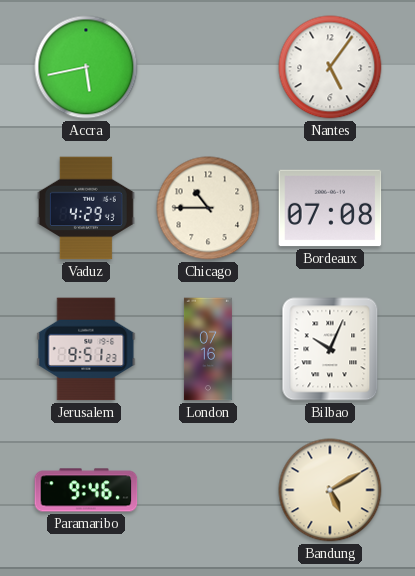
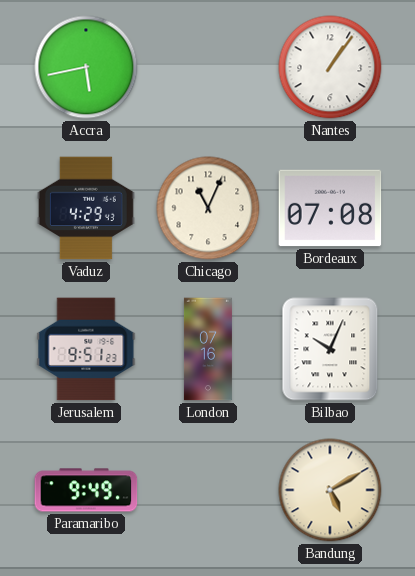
Nantes: 5:06 -> 1:06 (330, 67)
Chicago: 10:45 -> 11:04 (208, 208)
Paramaribo: 9:46 -> 9:49 (86, 490)
